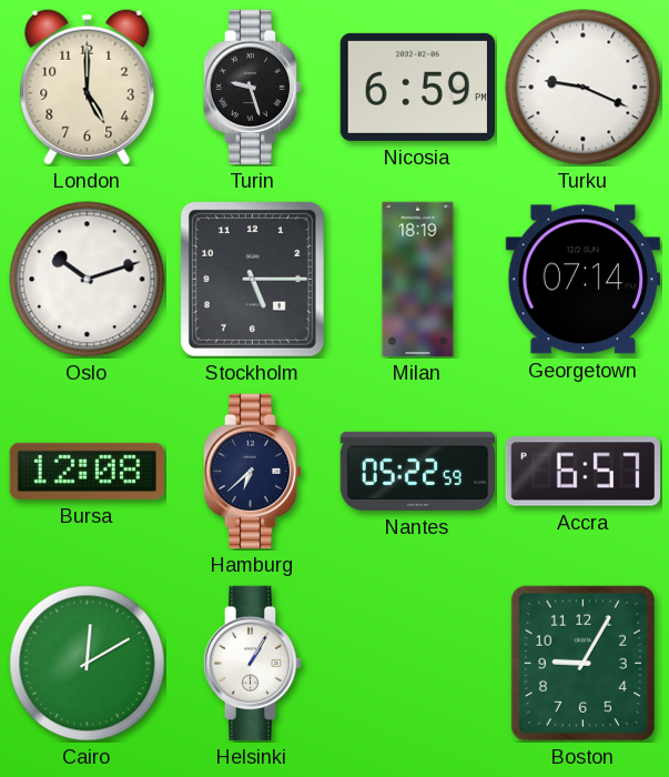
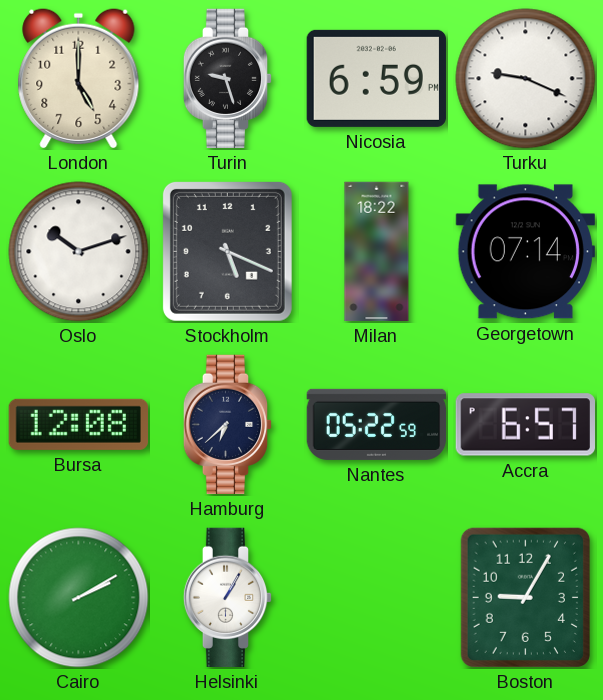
Stockholm: 5:15 -> 5:19 (227, 251)
Milan: 18:19 -> 18:22 (377, 252)
Cairo: 12:10 -> 2:10 (79, 598)
